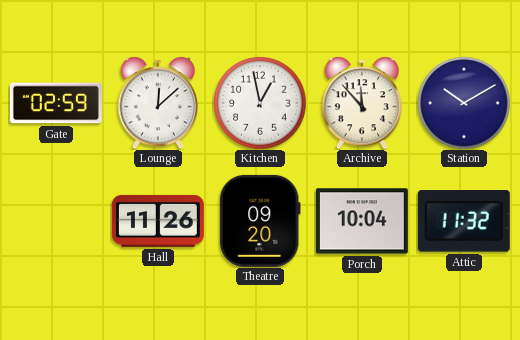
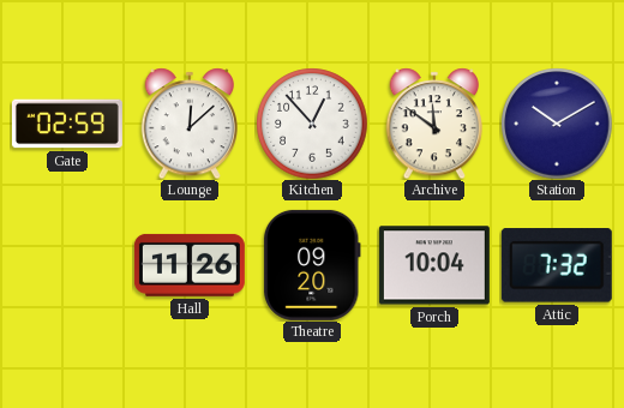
Kitchen: 12:58 -> 12:53 (312, 124)
Archive: 11:53 -> 11:51 (434, 124)
Attic: 11:32 -> 7:32 (557, 265)
